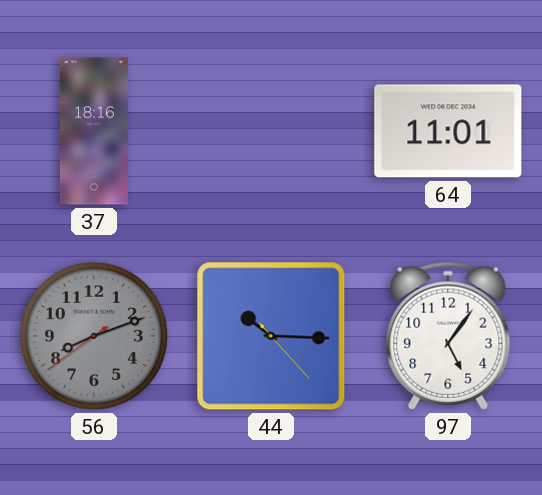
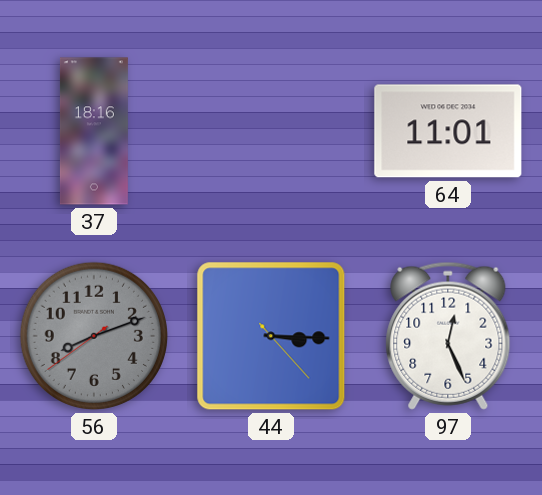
44: 10:15 -> 3:15 (271, 336)
97: 5:06 -> 12:26 (448, 336)
